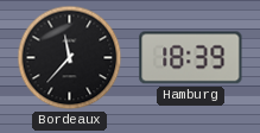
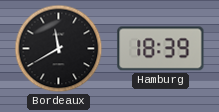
Bordeaux: 11:37 -> 11:40 (59, 49)
